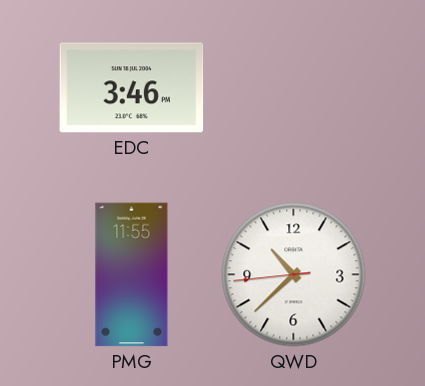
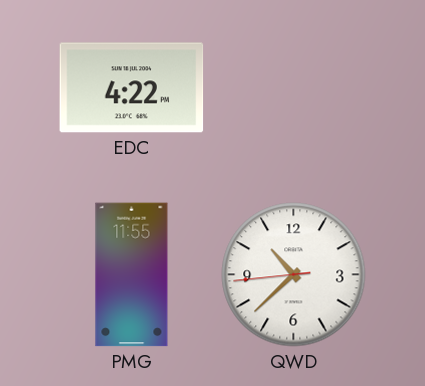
EDC: 3:46 -> 4:22 (132, 88)
